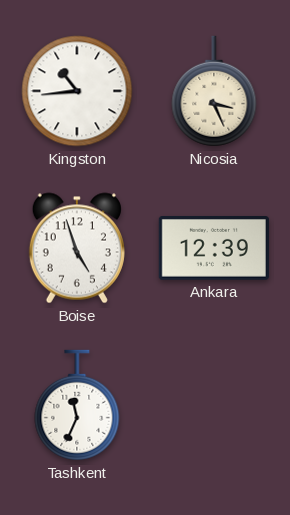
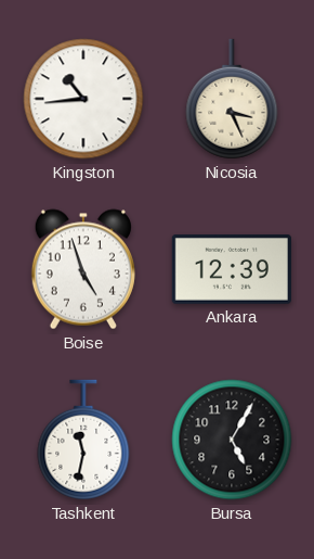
Tashkent: 11:34 -> 11:32 (83, 440)
Bursa: none -> 5:05 (232, 440)
